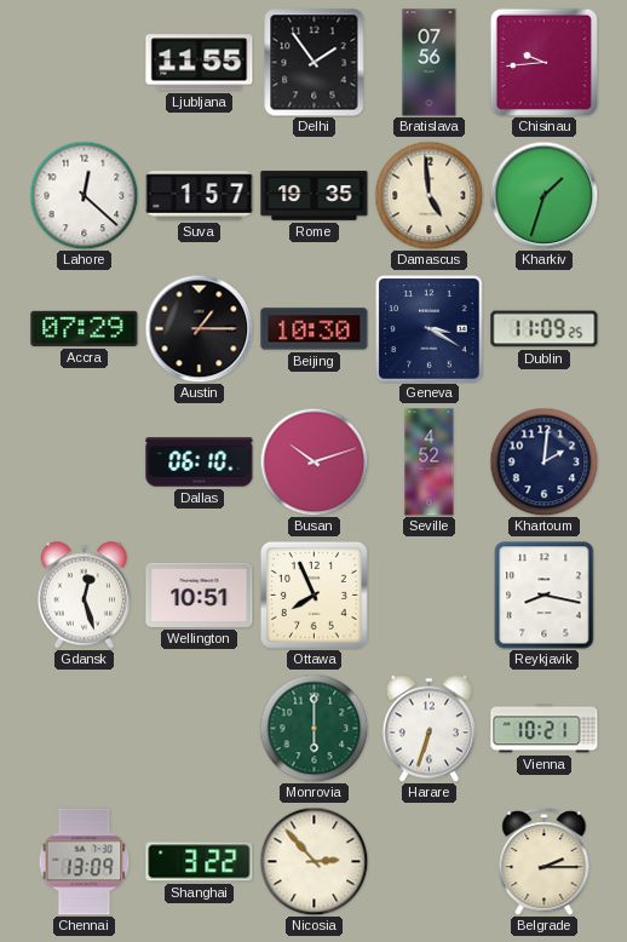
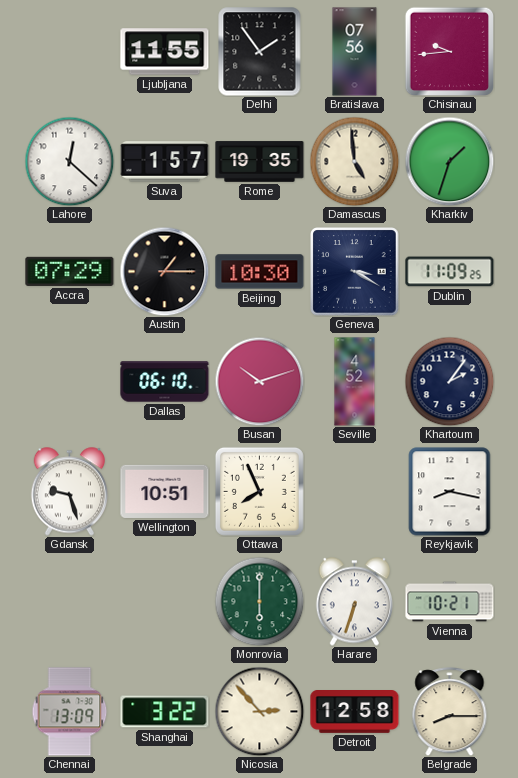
Khartoum: 2:01 -> 2:06 (449, 381)
Gdansk: 12:27 -> 9:27 (69, 492)
Detroit: none -> 12:58 (355, 712)
Belgrade: 2:15 -> 8:15 (450, 712)
